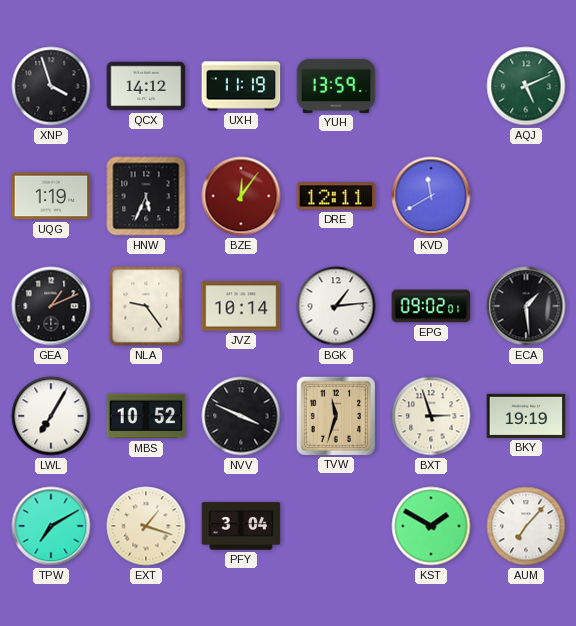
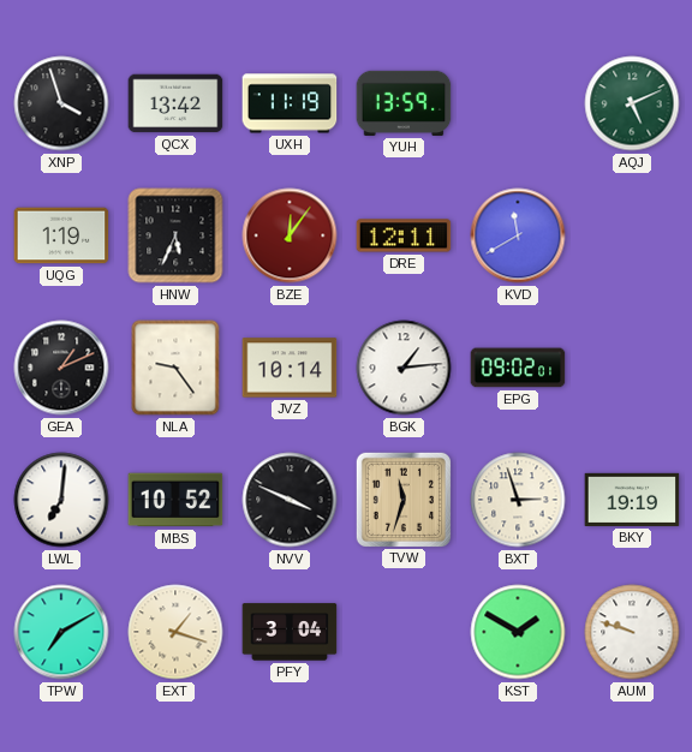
QCX: 14:12 -> 13:42 (175, 103)
ECA: 1:29 -> none (526, 306)
LWL: 7:05 -> 7:01 (61, 500)
AUM: 7:07 -> 9:48 (632, 632)
